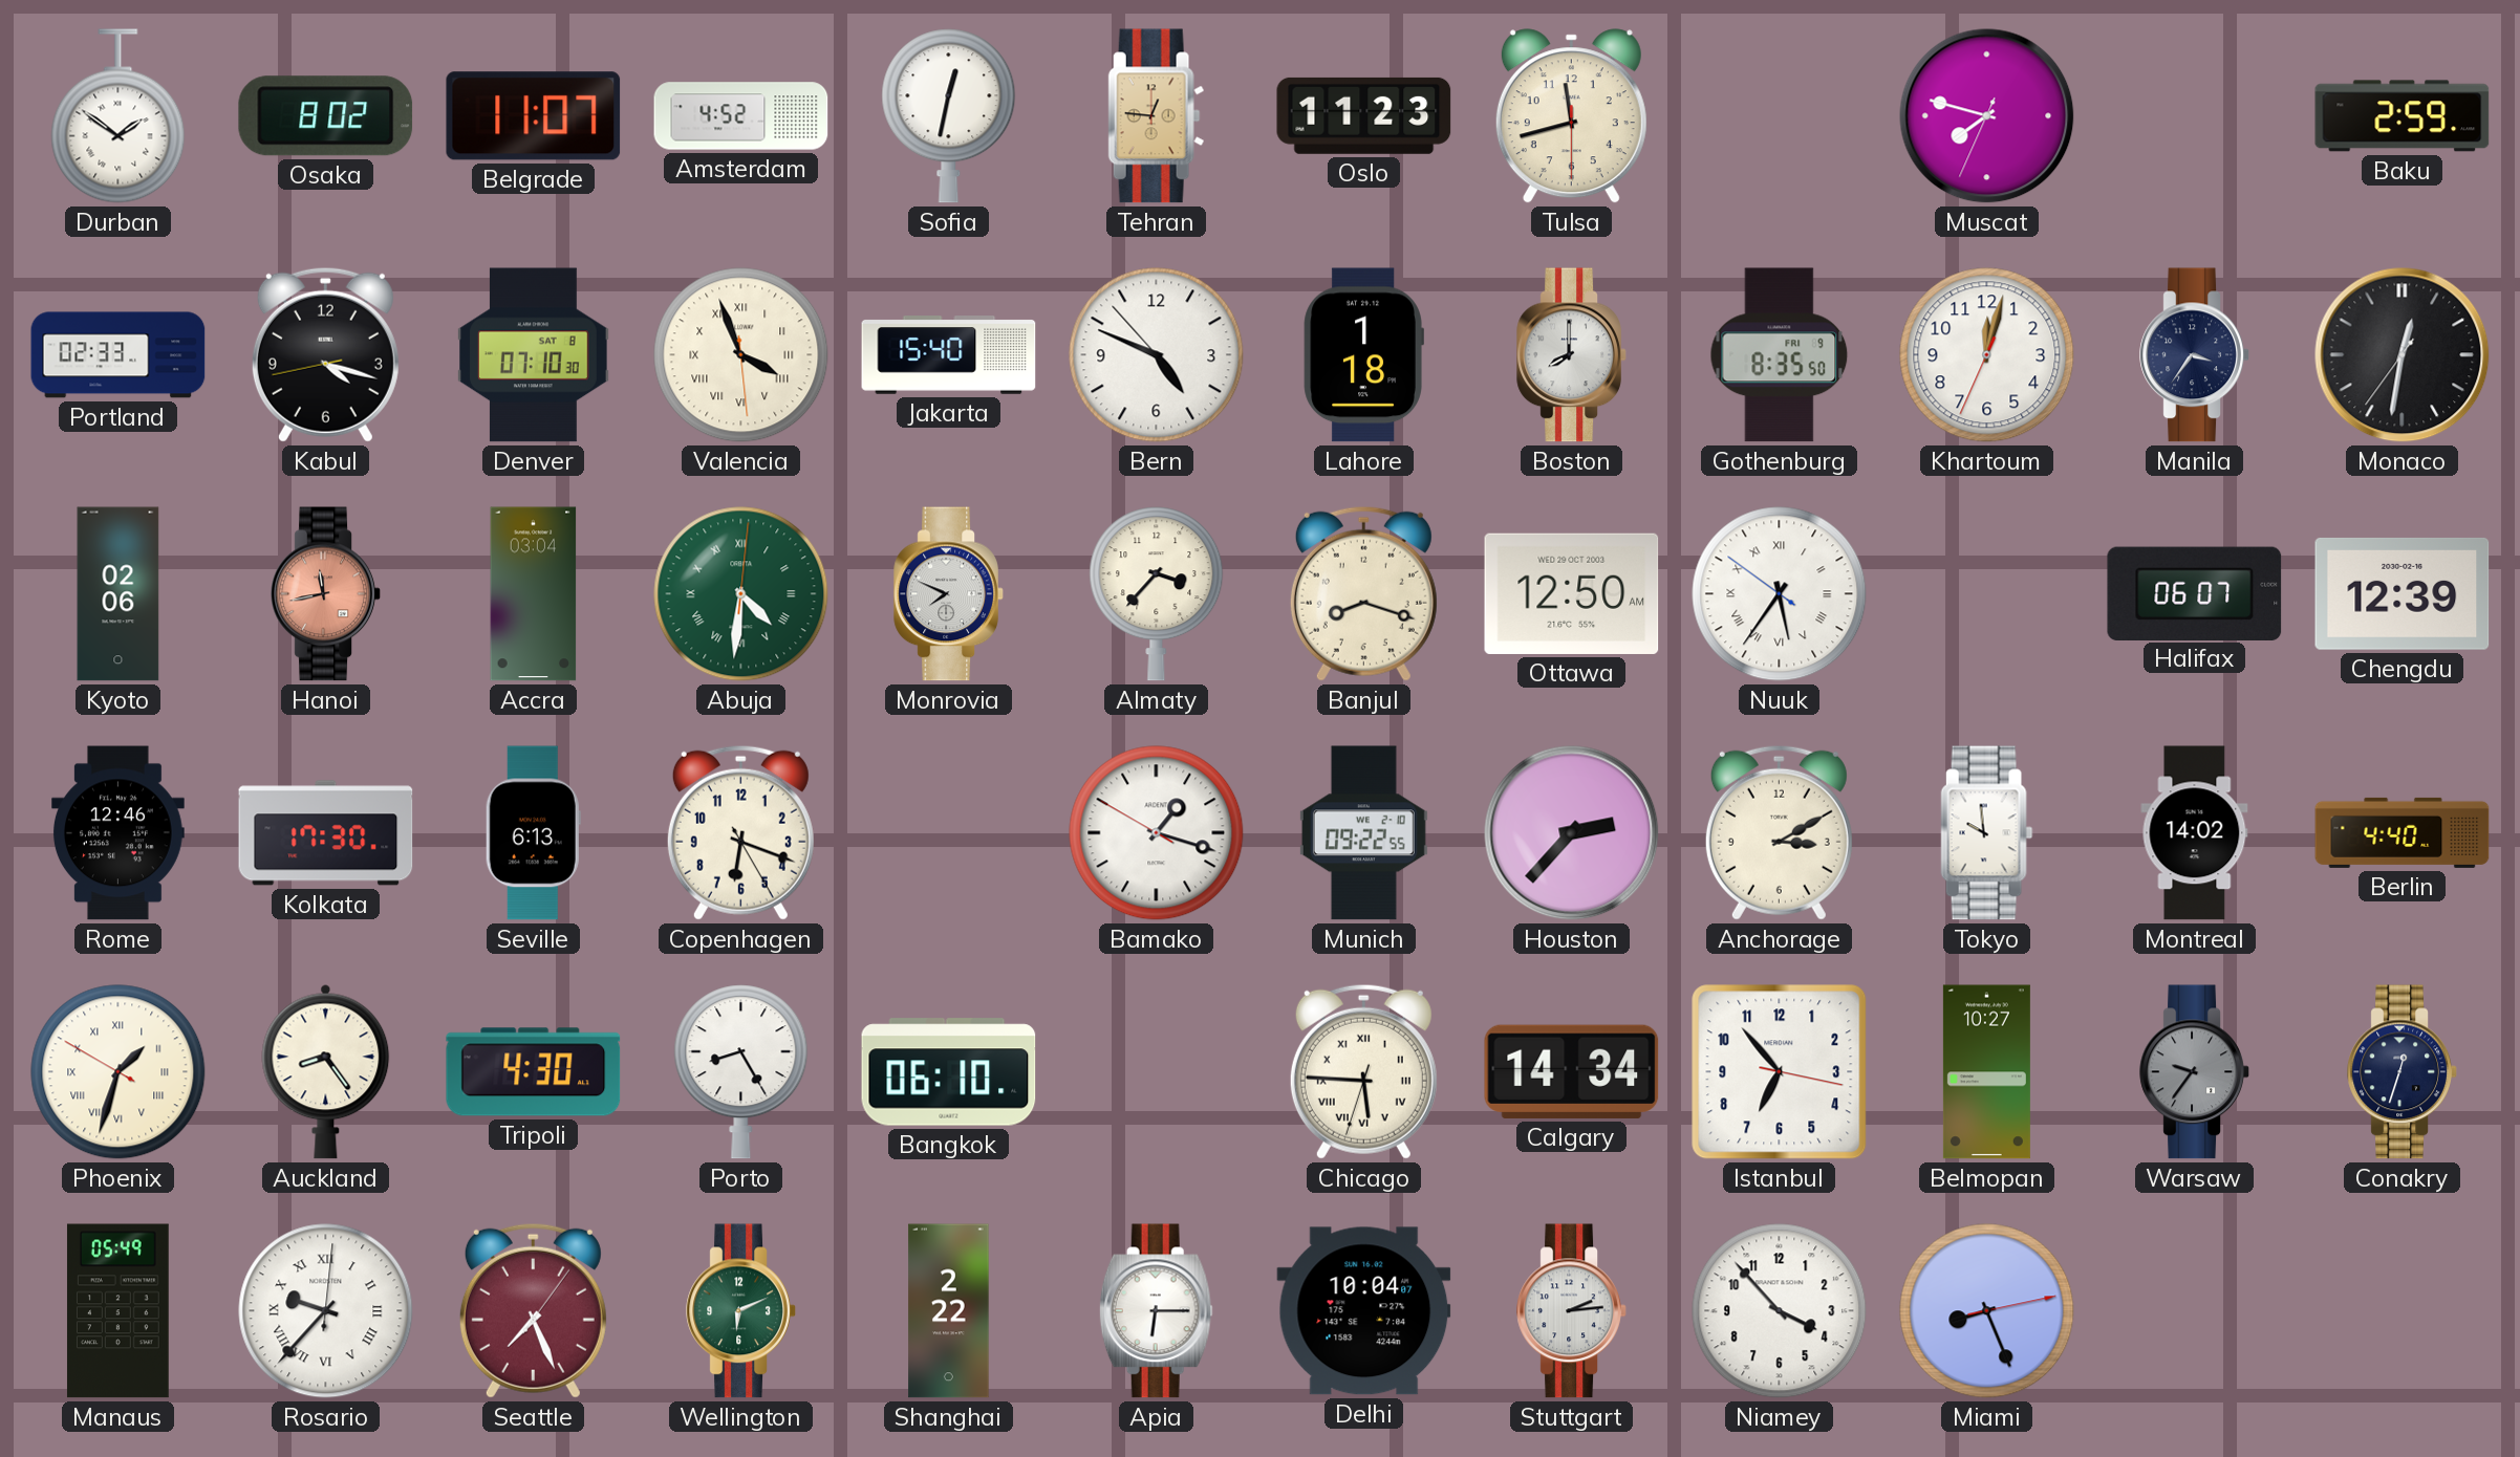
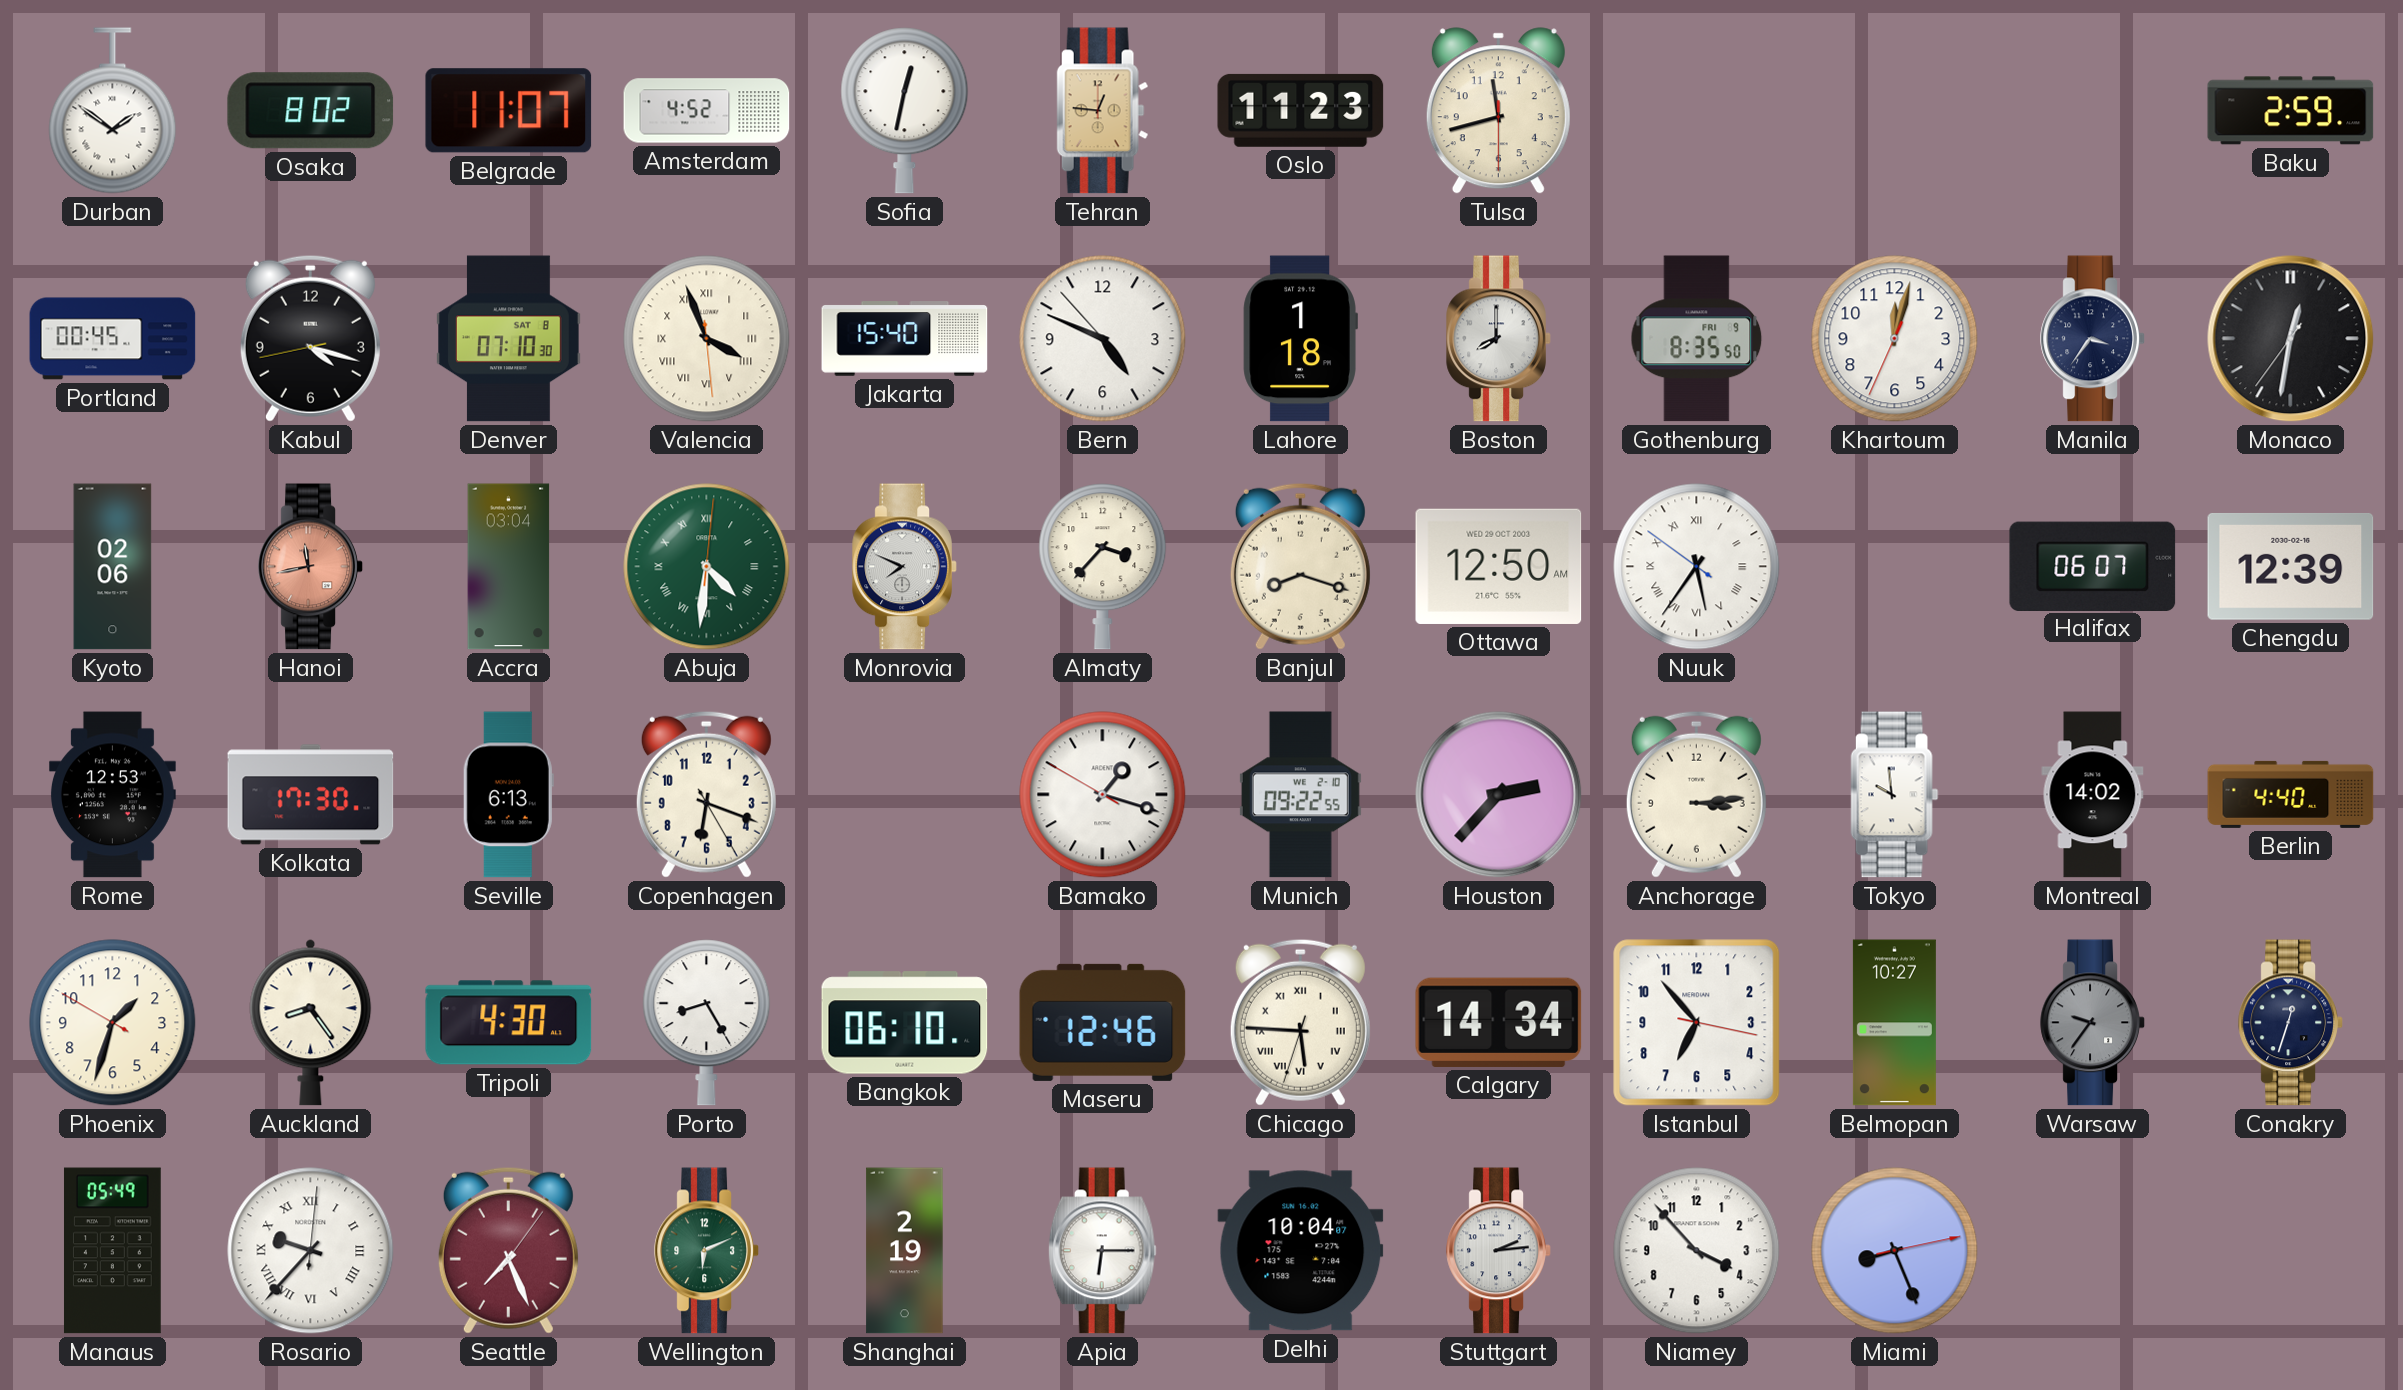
Muscat: 7:47 -> none (1987, 116)
Portland: 02:33 -> 00:45 (113, 339)
Rome: 12:46 -> 12:53 (113, 795)
Anchorage: 3:10 -> 3:14 (1696, 794)
Phoenix numerals: Roman -> Arabic (113, 1023)
Maseru: none -> 12:46 (1103, 1022)
Shanghai: 2:22 -> 2:19 (905, 1251)
